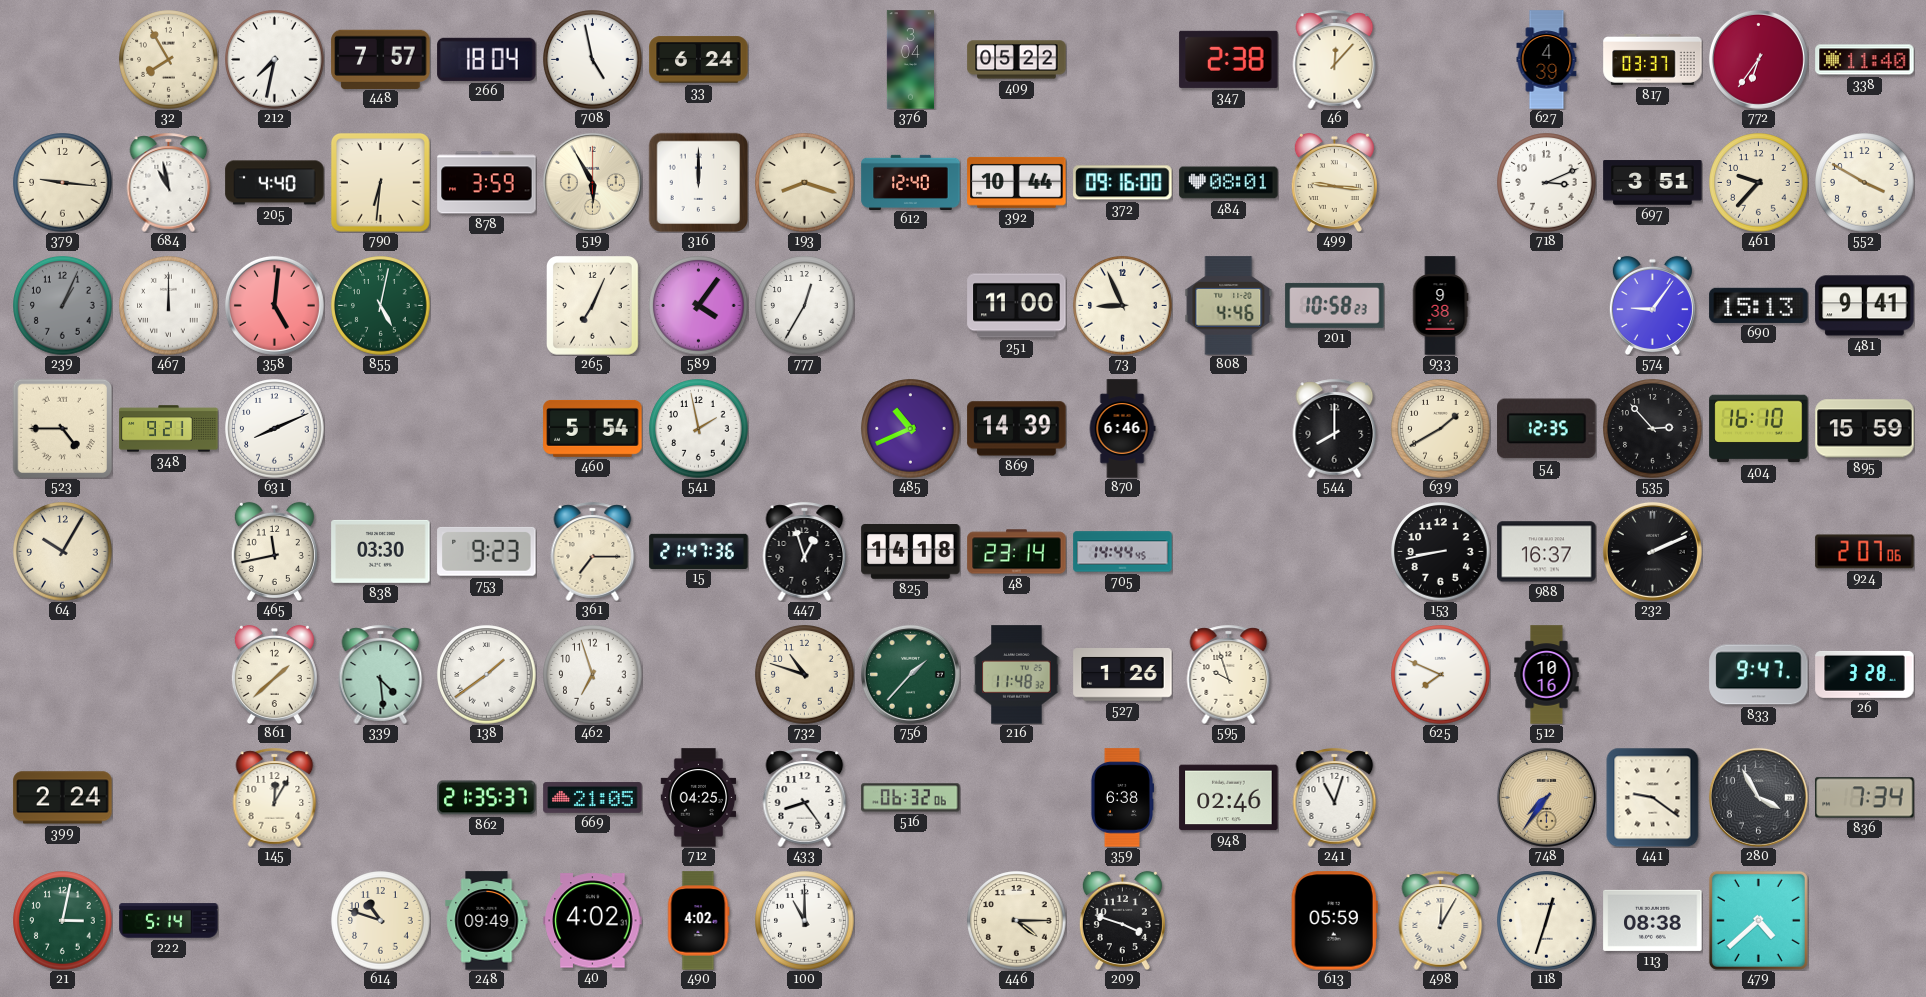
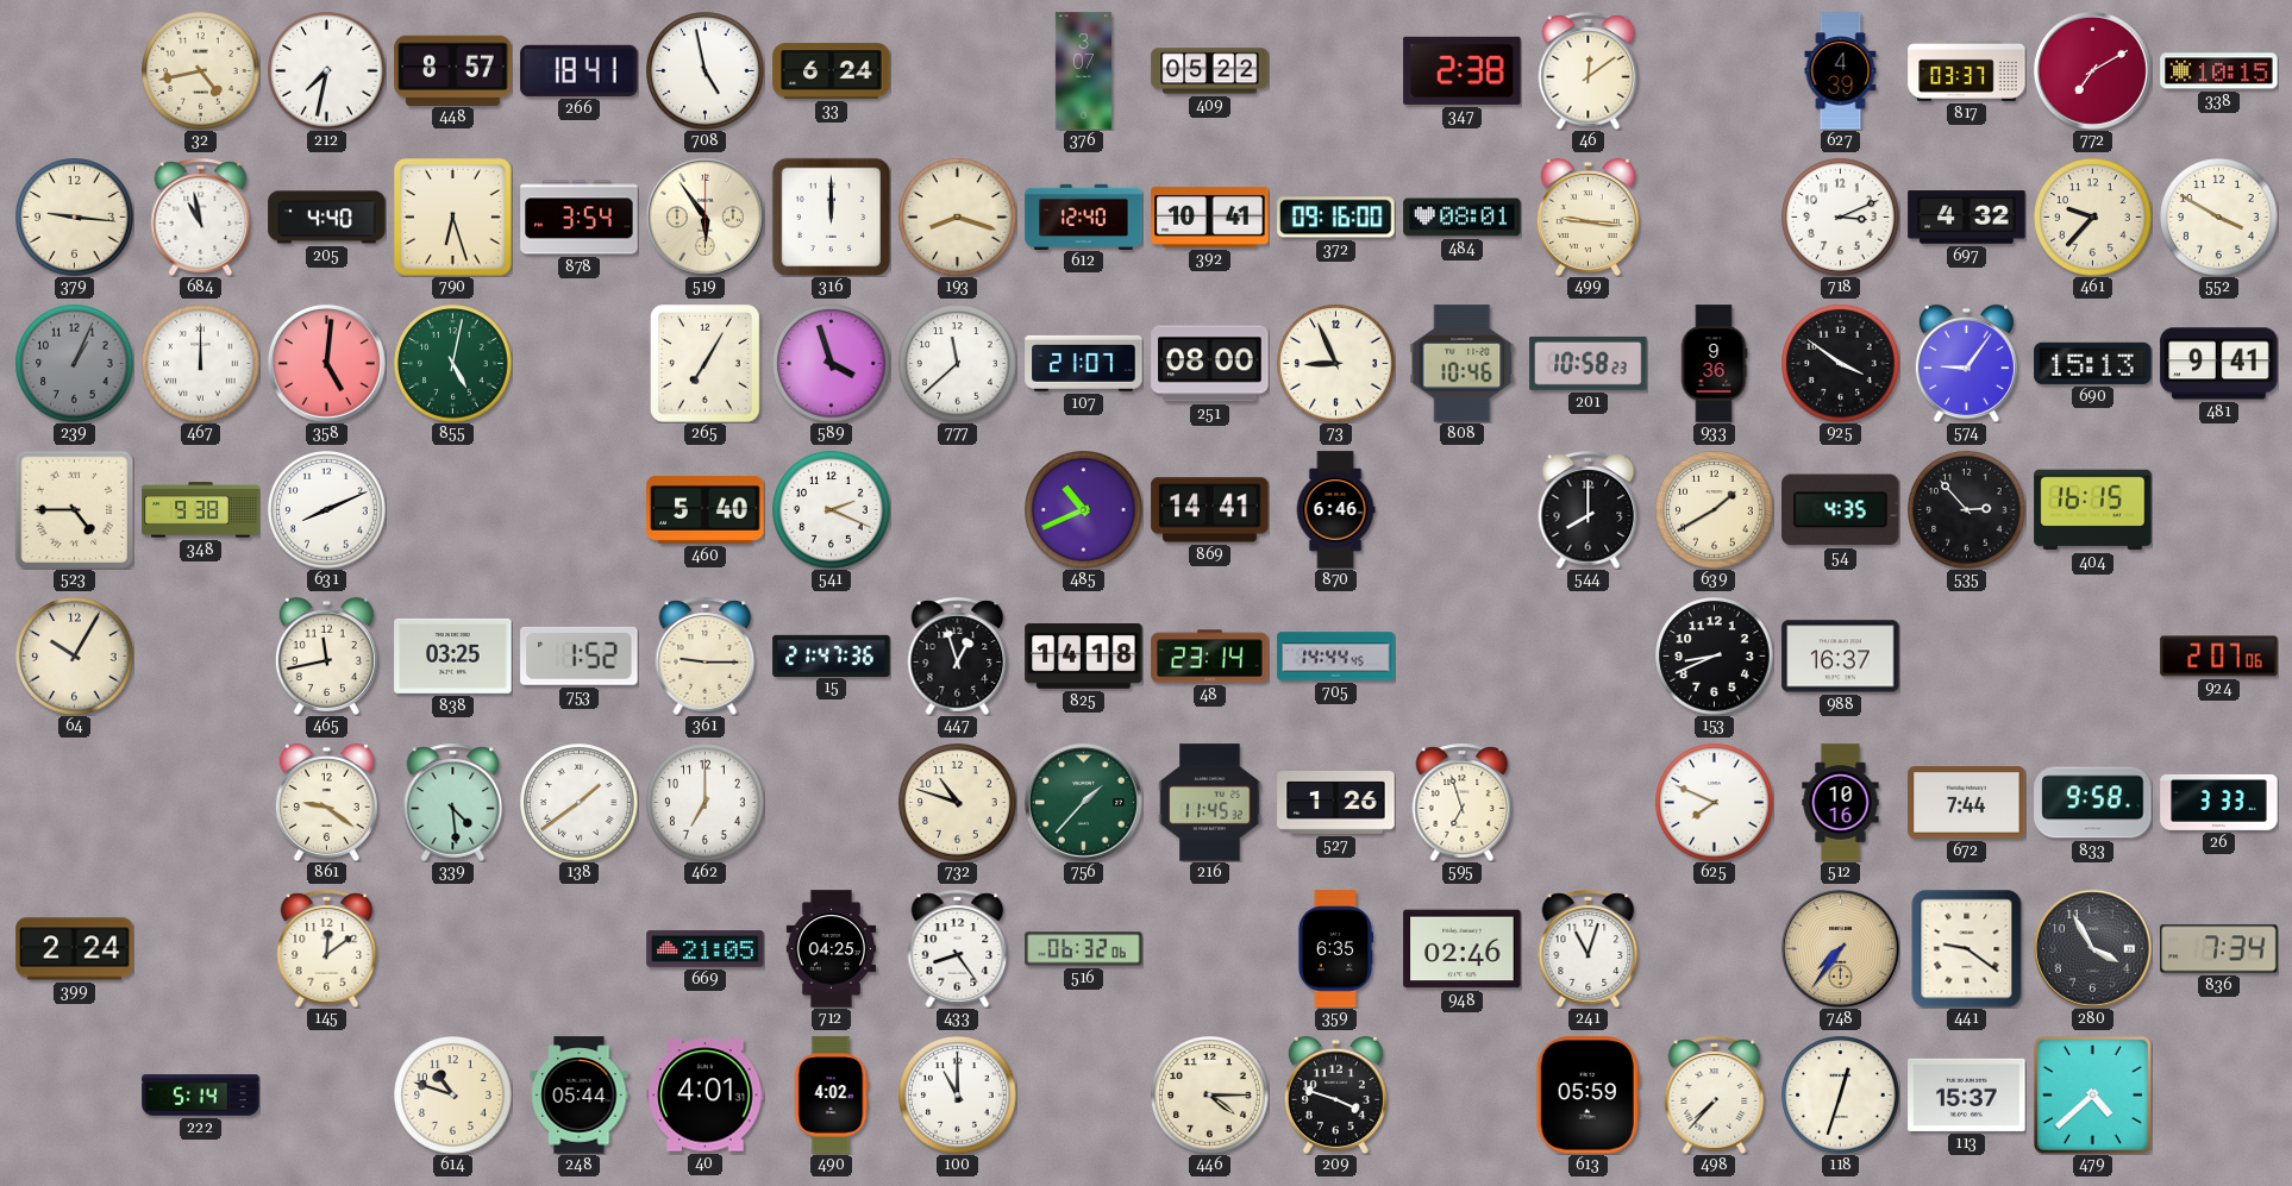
32: 7:55 -> 4:43 (201, 71)
448: 7:57 -> 8:57 (453, 70)
266: 18:04 -> 18:41 (580, 70)
376: 3:04 -> 3:07 (1083, 71)
46: 12:07 -> 12:09 (1589, 70)
772: 6:36 -> 7:10 (2092, 70)
338: 11:40 -> 10:15 (2219, 71)
790: 6:31 -> 6:27 (452, 217)
878: 3:59 -> 3:54 (580, 218)
519: 5:55 -> 5:54 (704, 217)
392: 10:44 -> 10:41 (1210, 217)
697: 3:51 -> 4:32 (1967, 218)
265: 7:04 -> 7:05 (706, 364)
589: 4:06 -> 3:57 (832, 364)
777: 12:35 -> 11:38 (958, 364)
107: none -> 21:07 (1084, 363)
251: 11:00 -> 08:00 (1210, 364)
808: 4:46 -> 10:46 (1463, 364)
933: 9:38 -> 9:36 (1714, 364)
925: none -> 3:51 (1841, 364)
348: 9:21 -> 9:38 (201, 510)
460: 5:54 -> 5:40 (706, 509)
541: 1:58 -> 2:19 (832, 510)
869: 14:39 -> 14:41 (1210, 510)
54: 12:35 -> 4:35 (1841, 510)
404: 16:10 -> 16:15 (2093, 510)
895: 15:59 -> none (1865, 429)
838: 03:30 -> 03:25 (453, 655)
753: 9:23 -> 1:52 (580, 655)
361: 7:15 -> 9:15 (706, 655)
153: 8:43 -> 8:41 (1715, 657)
232: 2:11 -> none (1652, 551)
861: 1:38 -> 9:21 (326, 802)
462: 6:57 -> 7:00 (706, 803)
216: 11:48 -> 11:45 (1210, 803)
595: 9:57 -> 6:57 (1463, 802)
672: none -> 7:44 (1967, 803)
833: 9:47 -> 9:58 (2093, 803)
26: 3:28 -> 3:33 (2219, 802)
145: 12:05 -> 12:09 (327, 948)
862: 21:35 -> none (487, 798)
359: 6:38 -> 6:35 (1334, 949)
21: 3:02 -> none (63, 921)
248: 09:49 -> 05:44 (580, 1096)
40: 4:02 -> 4:01 (706, 1096)
498: 12:05 -> 7:37 (1715, 1094)
113: 08:38 -> 15:37 (1967, 1094)
